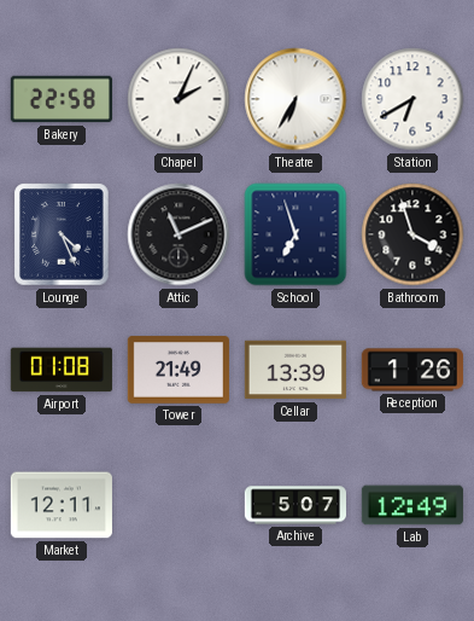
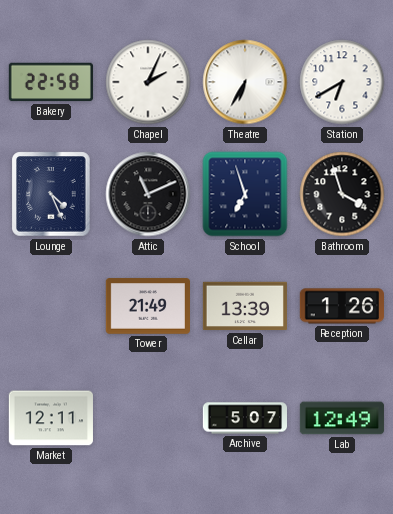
Airport: 01:08 -> none (62, 370)
